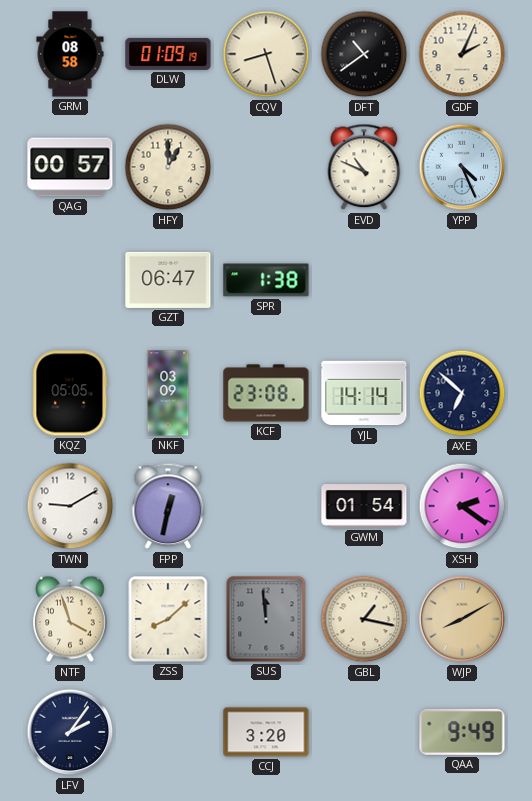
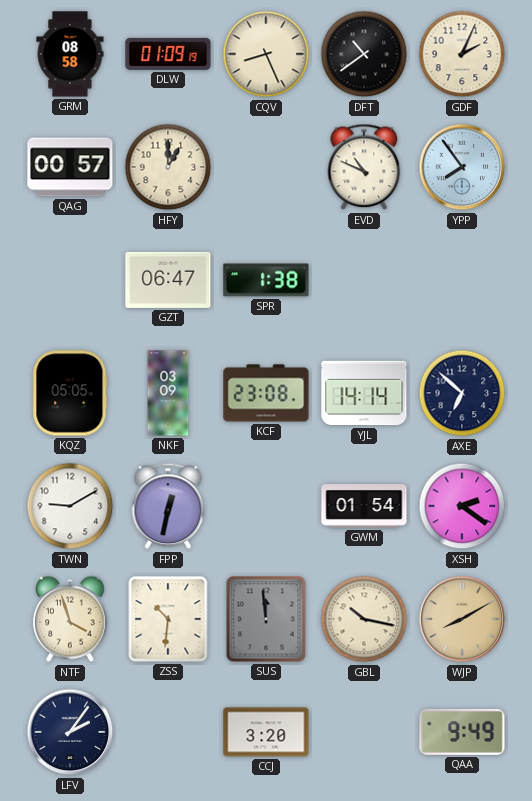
CQV: 8:27 -> 8:26 (266, 54)
YPP: 4:26 -> 7:54 (462, 167)
ZSS: 8:08 -> 10:31 (168, 619)
GBL: 1:17 -> 10:17 (364, 619)
